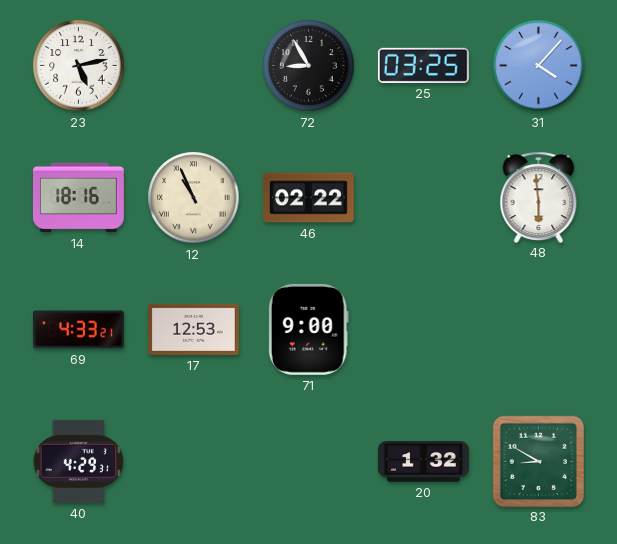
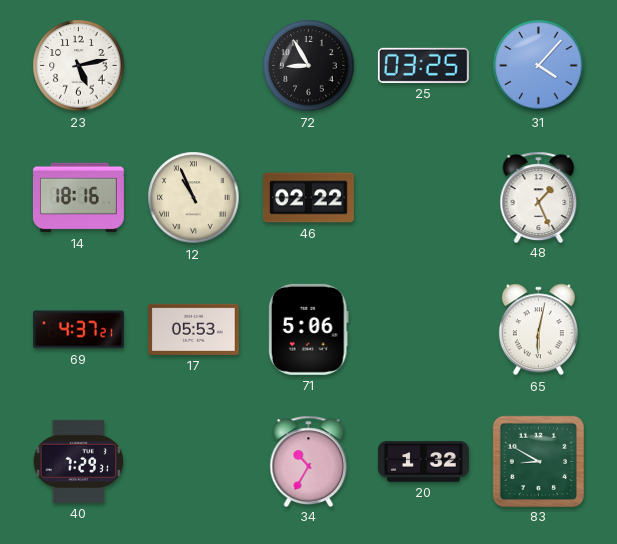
48: 5:59 -> 1:26 (539, 197)
69: 4:33 -> 4:37 (78, 330)
17: 12:53 -> 05:53 (193, 329)
71: 9:00 -> 5:06 (308, 329)
65: none -> 6:02 (538, 330)
40: 4:29 -> 7:29 (79, 461)
34: none -> 10:35 (309, 461)
